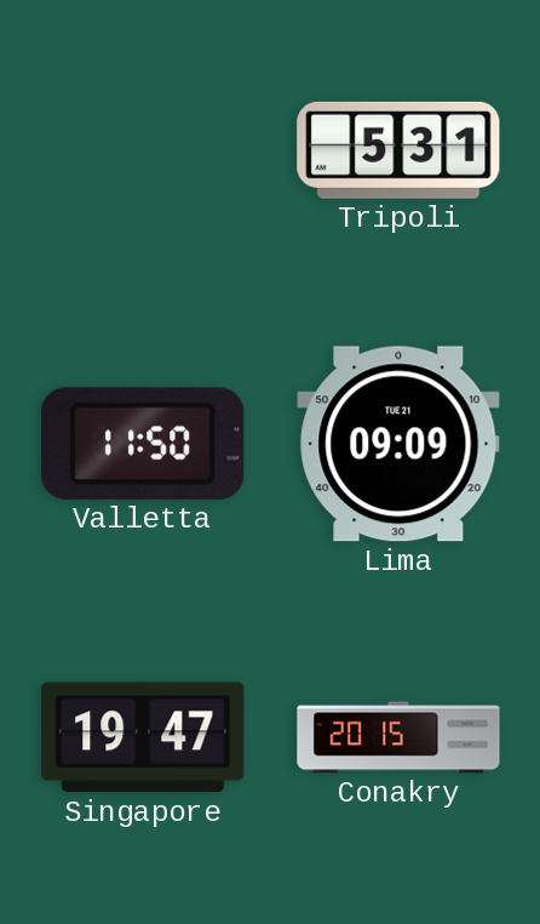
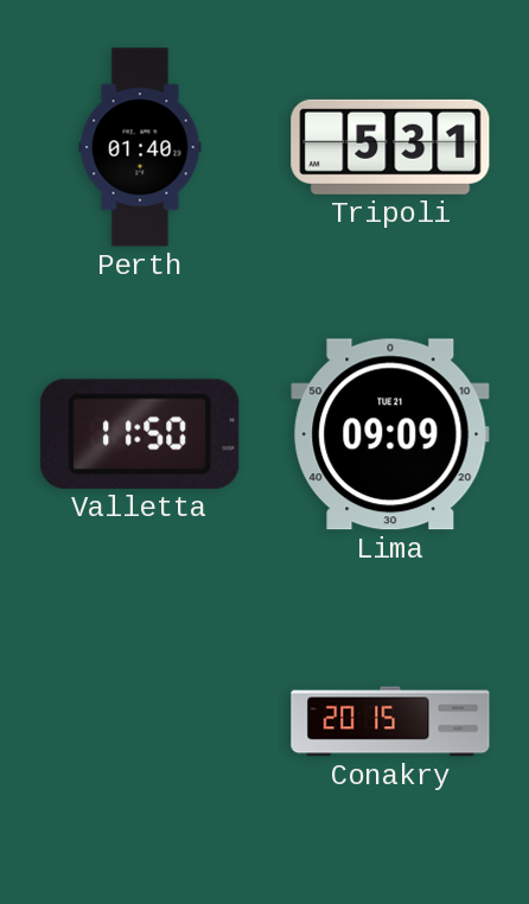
Perth: none -> 01:40 (140, 147)
Singapore: 19:47 -> none (143, 737)
